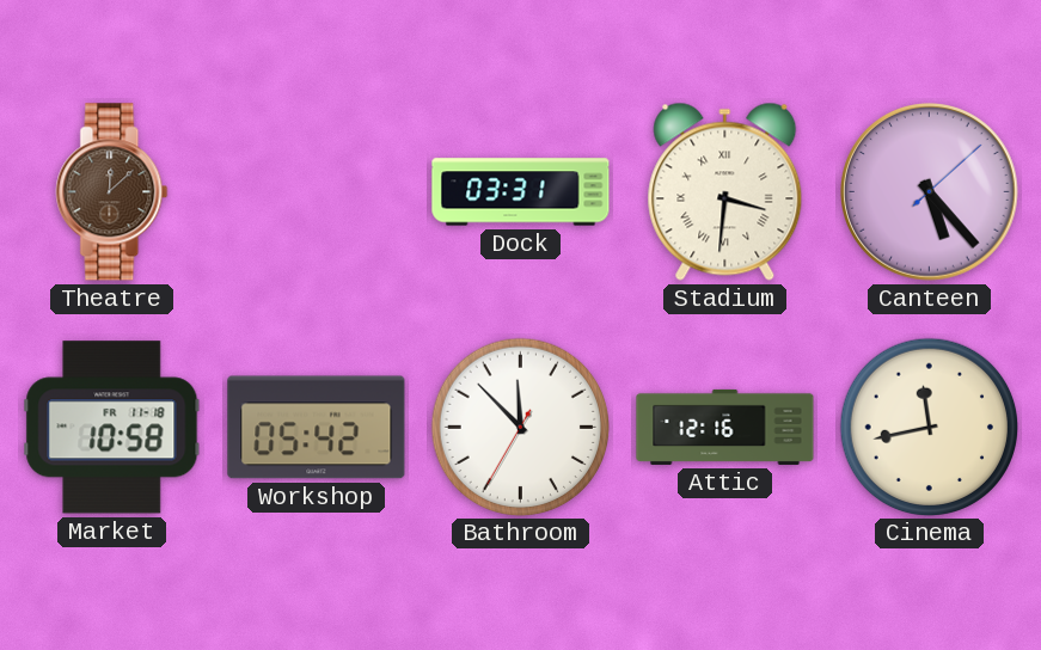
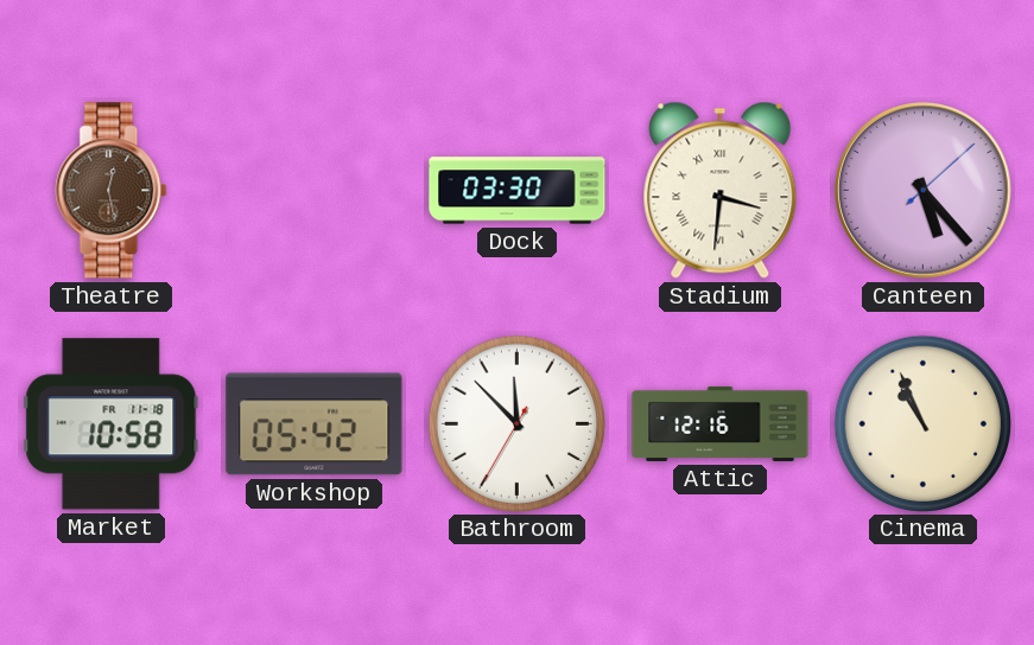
Theatre: 12:08 -> 12:28 (112, 191)
Dock: 03:31 -> 03:30 (518, 191)
Cinema: 11:43 -> 10:56 (922, 423)
